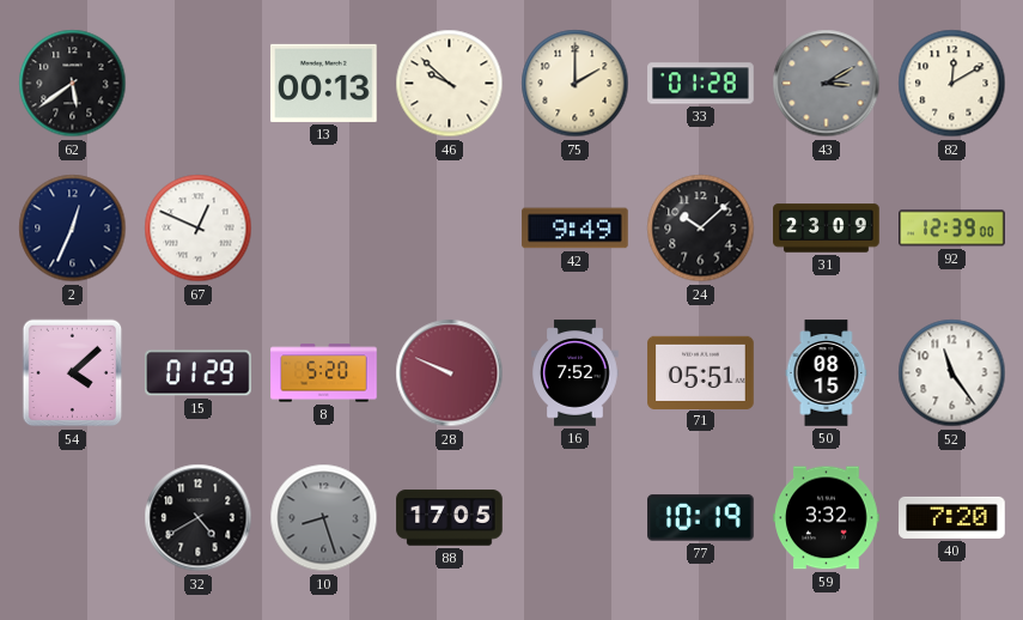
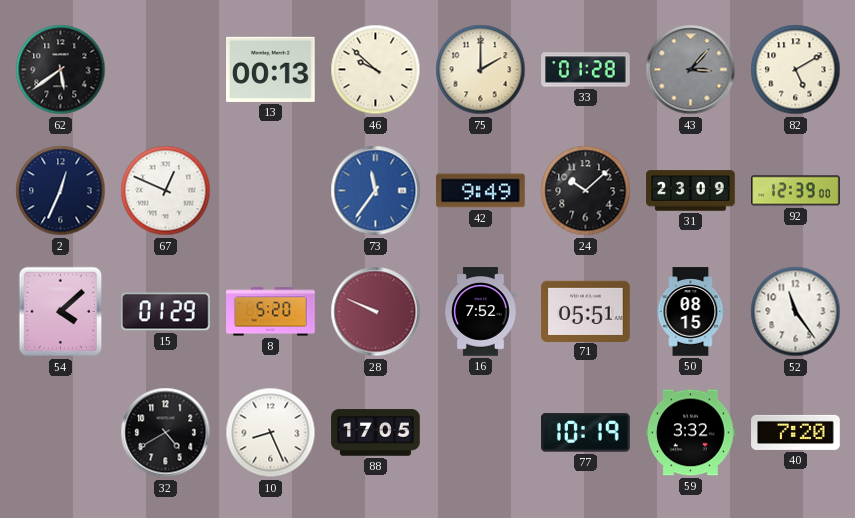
43: 3:10 -> 3:07 (691, 70)
82: 12:10 -> 5:10 (796, 70)
73: none -> 11:36 (376, 191)
10: 8:27 -> 8:26 (271, 433)
10 dial: grey -> white (271, 433)
